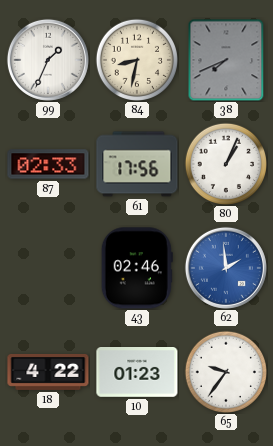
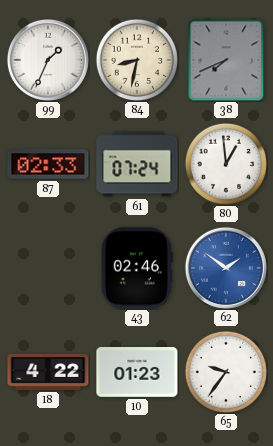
61: 17:56 -> 07:24 (137, 164)
80: 1:04 -> 12:59 (225, 163)
62: 1:59 -> 1:51 (226, 268)
